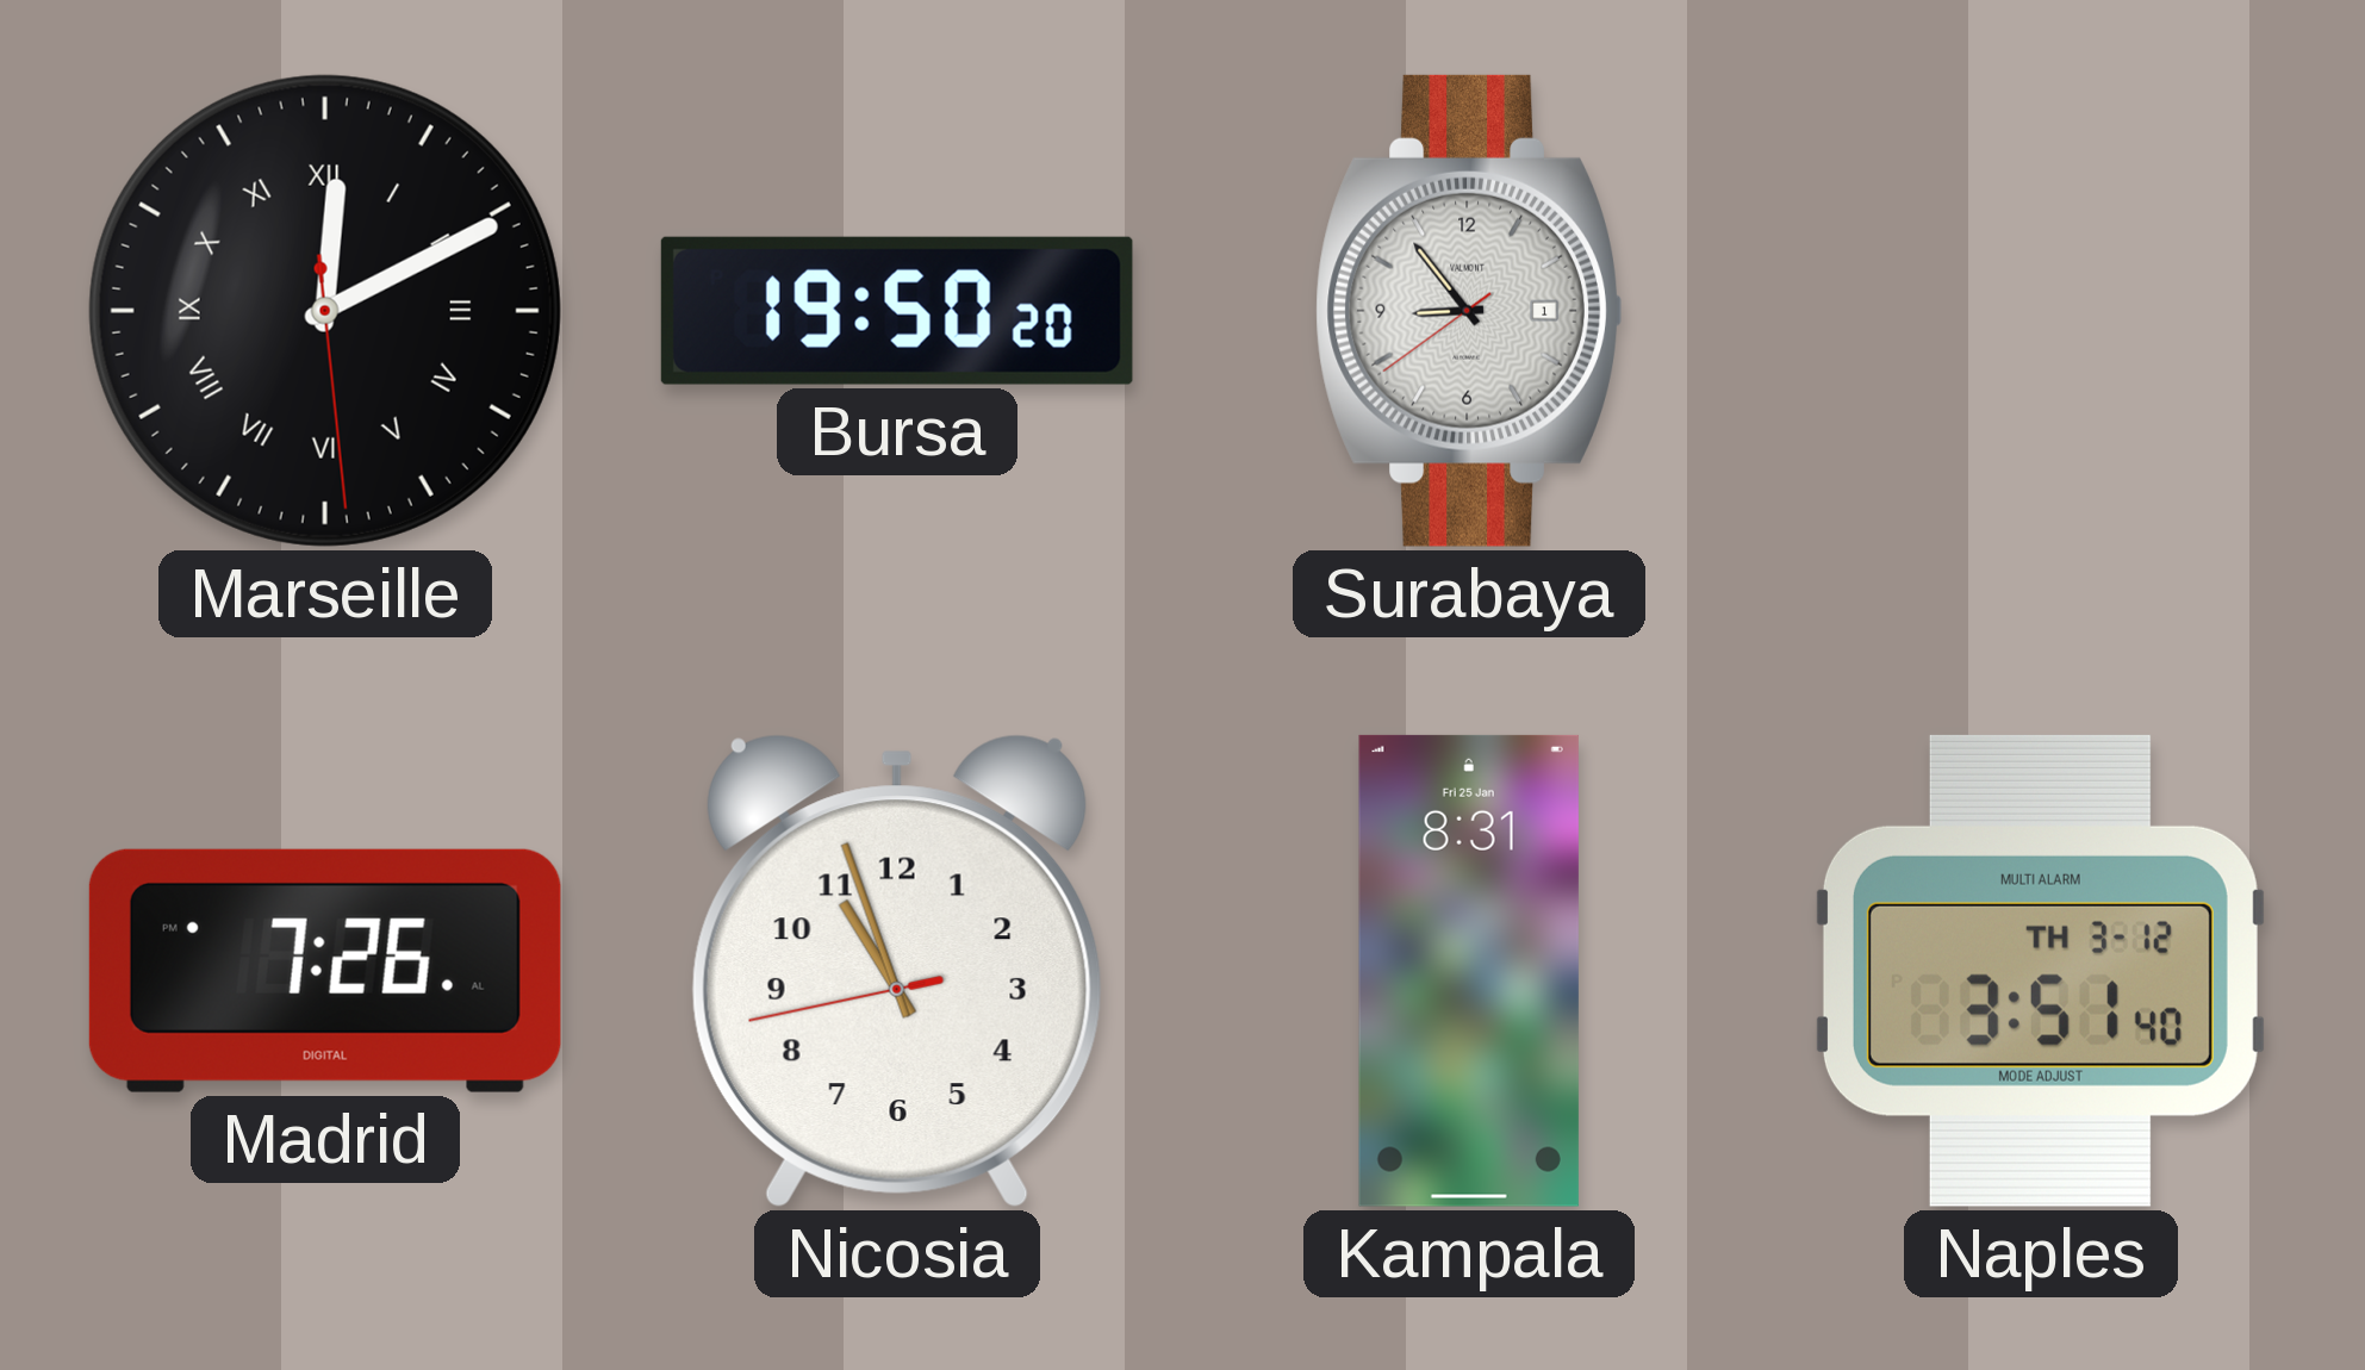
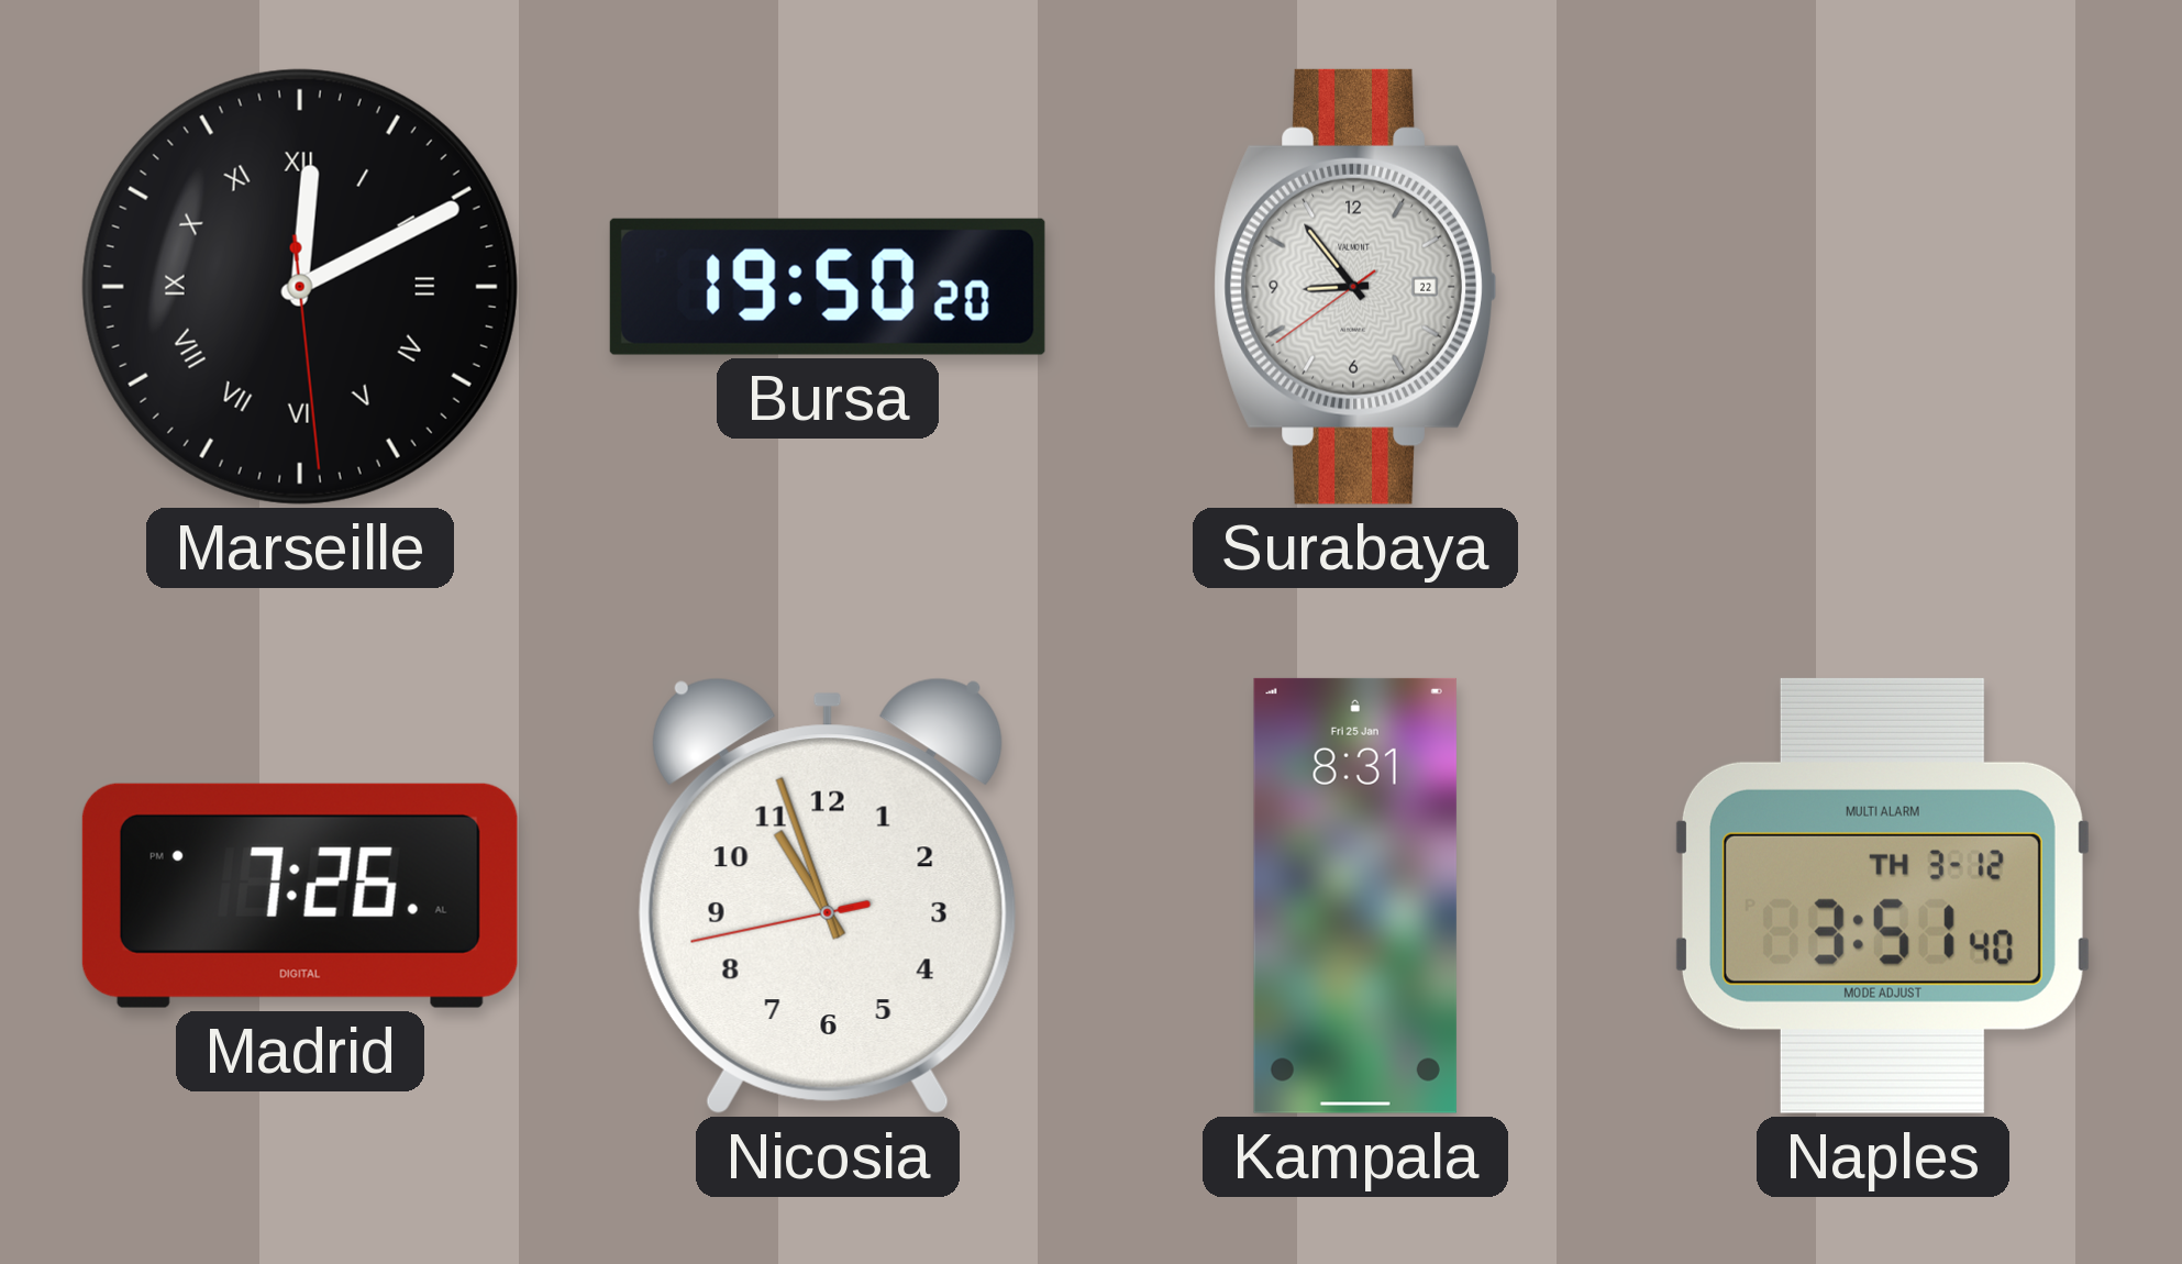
Surabaya date: 1 -> 22 (1355, 287)
